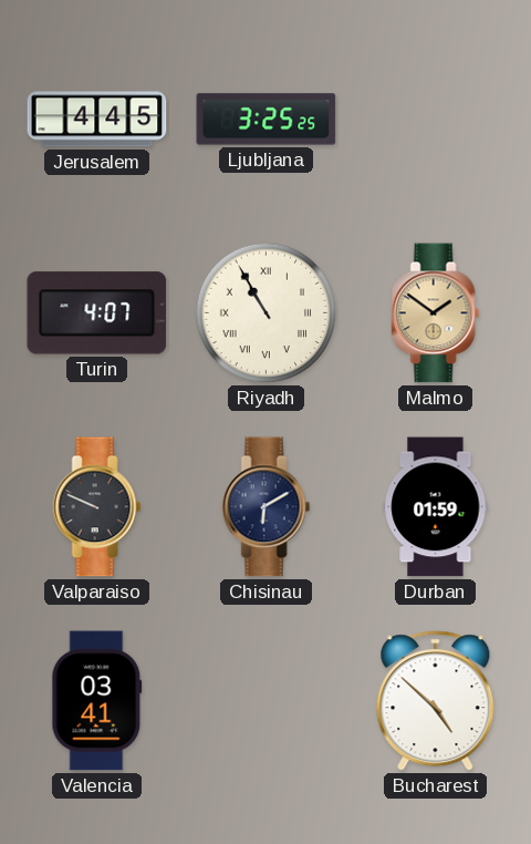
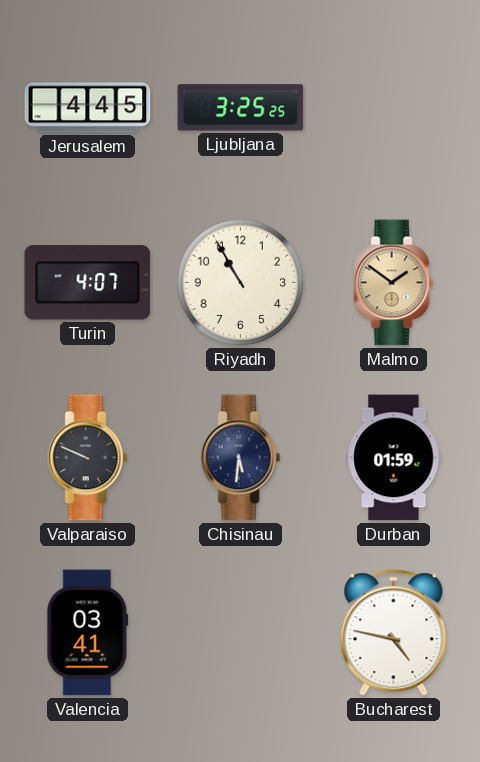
Riyadh numerals: Roman -> Arabic (241, 283)
Chisinau: 6:10 -> 5:31 (241, 458)
Bucharest: 4:52 -> 4:47 (394, 633)
